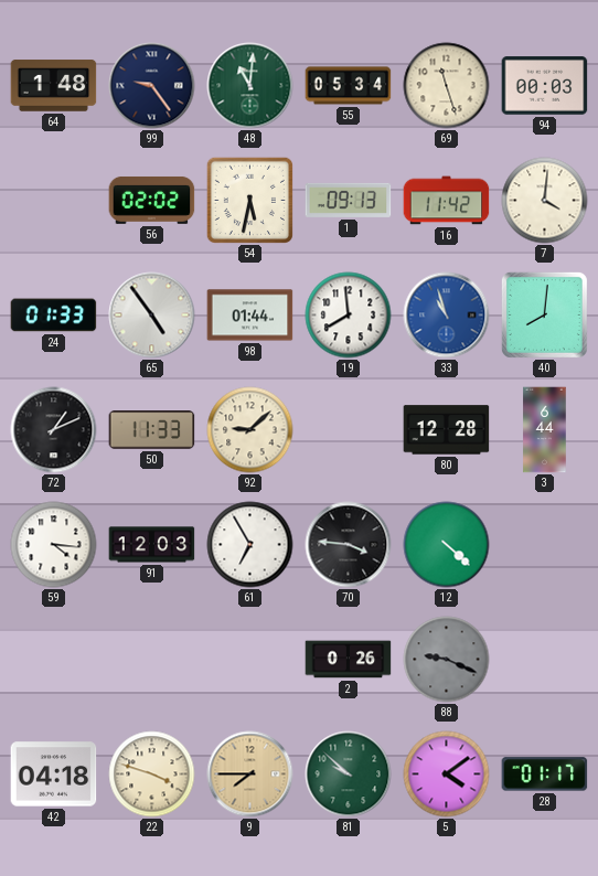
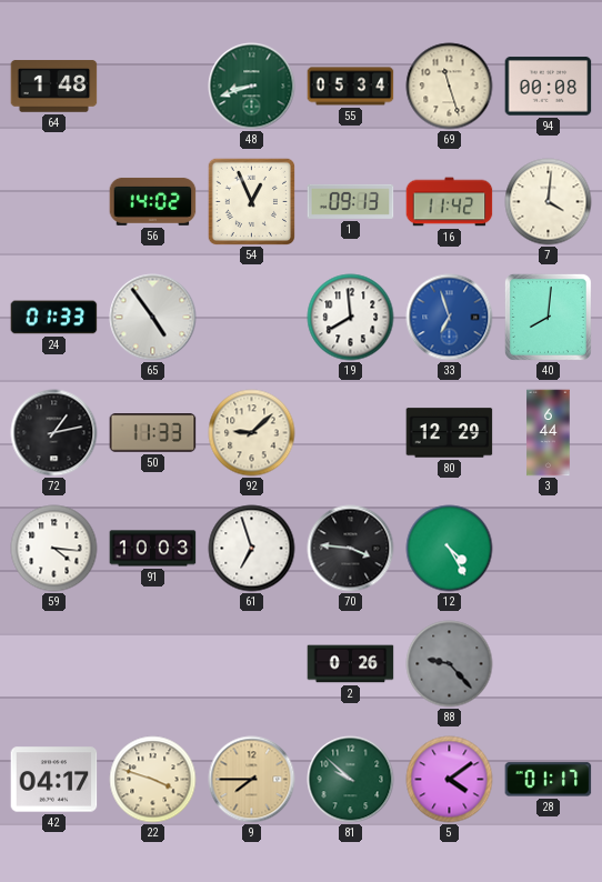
99: 9:24 -> none (152, 86)
48: 11:01 -> 8:42 (252, 87)
94: 00:03 -> 00:08 (549, 87)
56: 02:02 -> 14:02 (153, 201)
54: 5:32 -> 12:56 (251, 201)
98: 01:44 -> none (250, 316)
33: 10:57 -> 6:57 (450, 318)
72: 1:11 -> 1:13 (54, 433)
80: 12:28 -> 12:29 (450, 433)
91: 12:03 -> 10:03 (153, 549)
61: 6:55 -> 6:57 (252, 549)
12: 4:22 -> 4:25 (450, 549)
88: 9:19 -> 9:23 (450, 664)
42: 04:18 -> 04:17 (54, 780)
